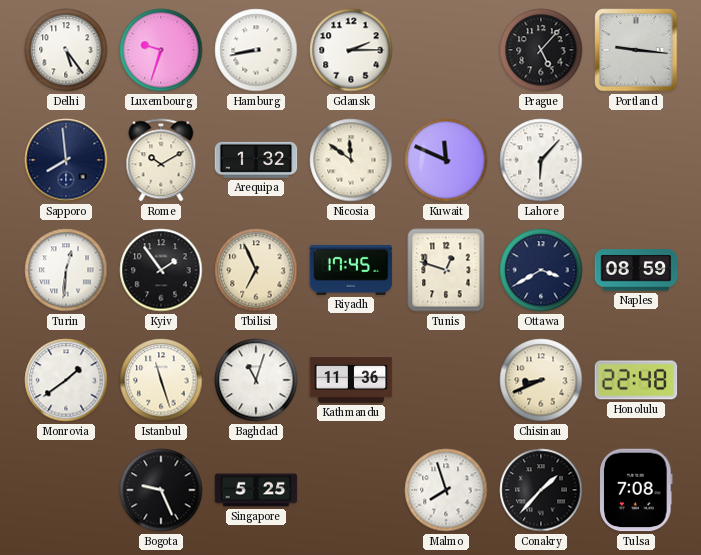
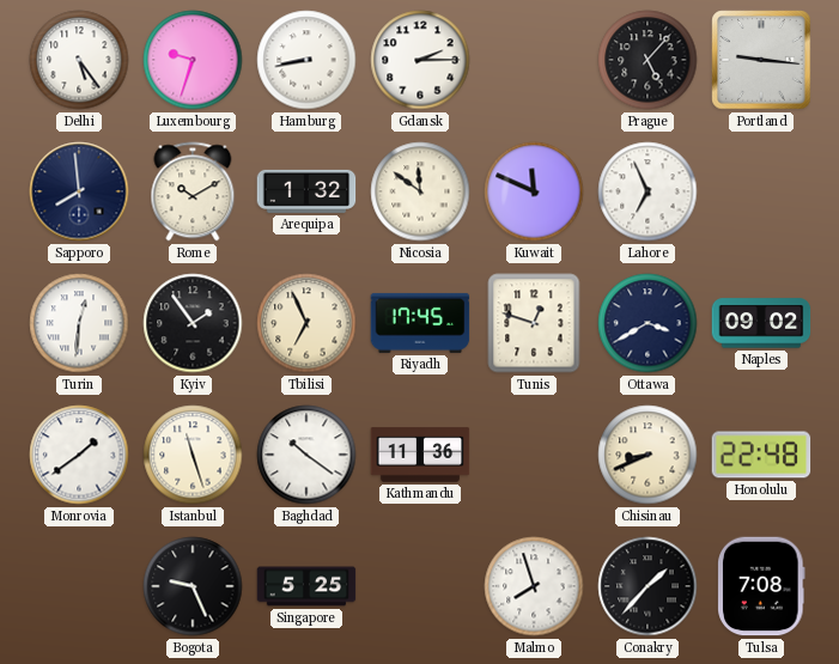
Lahore: 6:07 -> 6:56 (648, 191)
Naples: 08:59 -> 09:02 (761, 323)
Baghdad: 11:03 -> 10:21 (306, 455)
